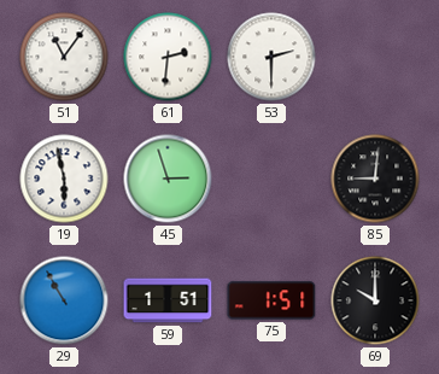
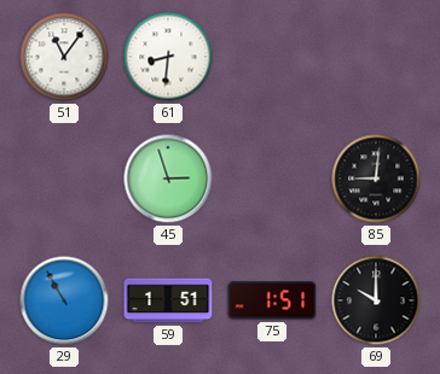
61: 2:31 -> 8:31 (168, 57)
53: 2:30 -> none (271, 57)
19: 5:58 -> none (64, 179)
